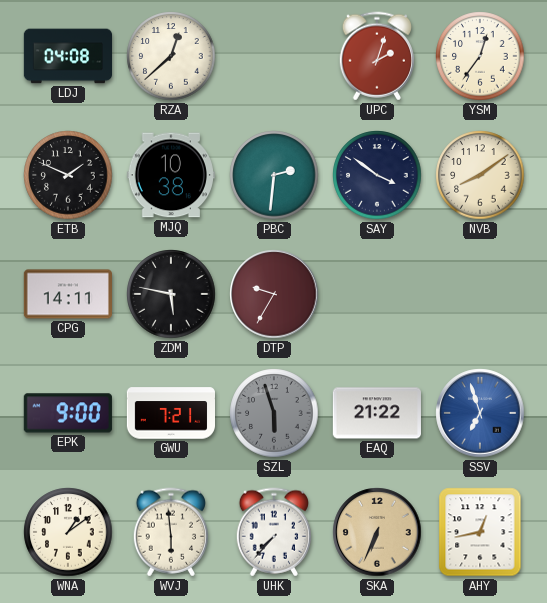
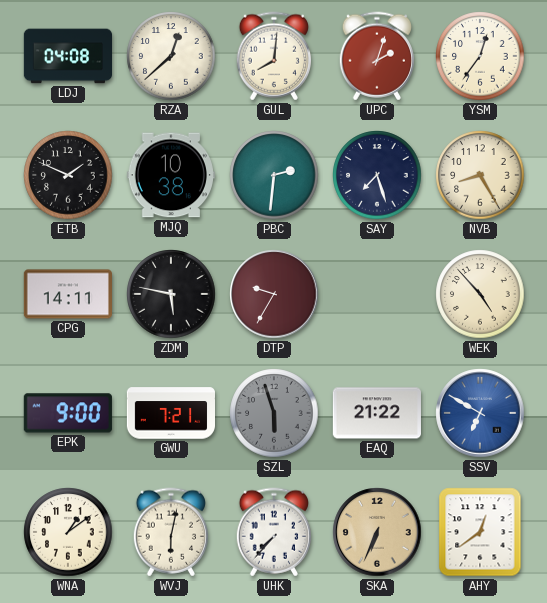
GUL: none -> 8:01 (273, 56)
SAY: 3:51 -> 7:27 (377, 175)
NVB: 8:09 -> 8:25 (480, 175)
WEK: none -> 4:53 (480, 294)
SSV: 6:57 -> 6:50 (480, 413)
WVJ: 5:59 -> 6:02 (170, 532)
AHY: 12:43 -> 12:39 (480, 532)
